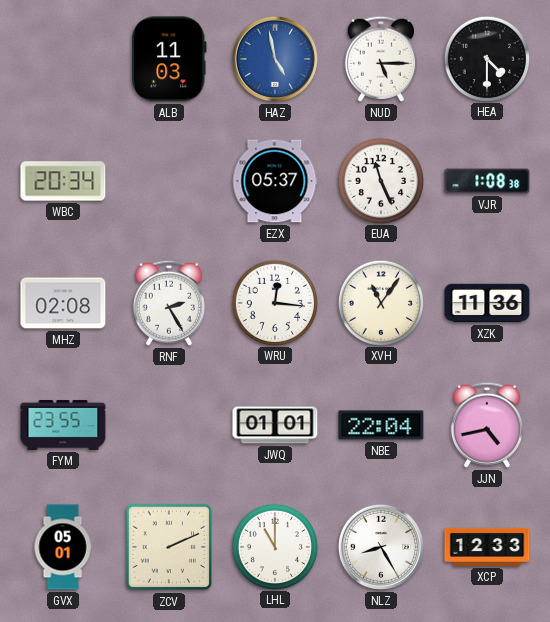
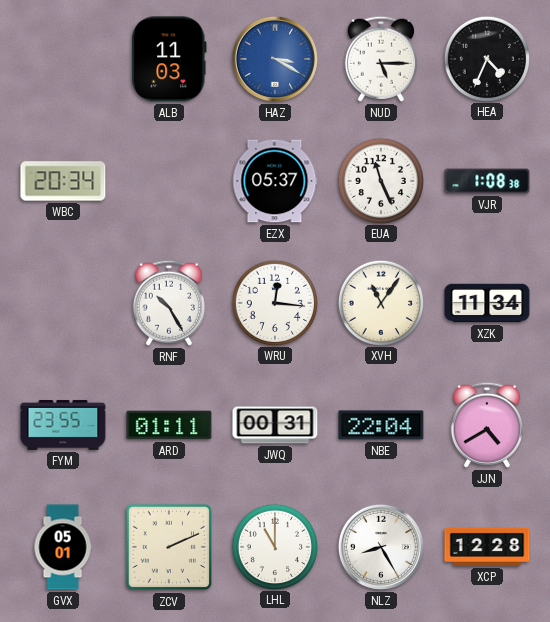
HAZ: 4:58 -> 3:20 (275, 59)
HEA: 4:30 -> 4:34 (486, 58)
MHZ: 02:08 -> none (63, 303)
RNF: 2:25 -> 10:25 (169, 303)
XZK: 11:36 -> 11:34 (487, 303)
ARD: none -> 01:11 (169, 425)
JWQ: 01:01 -> 00:31 (275, 425)
JJN: 4:43 -> 4:40 (487, 425)
XCP: 12:33 -> 12:28 (487, 547)
